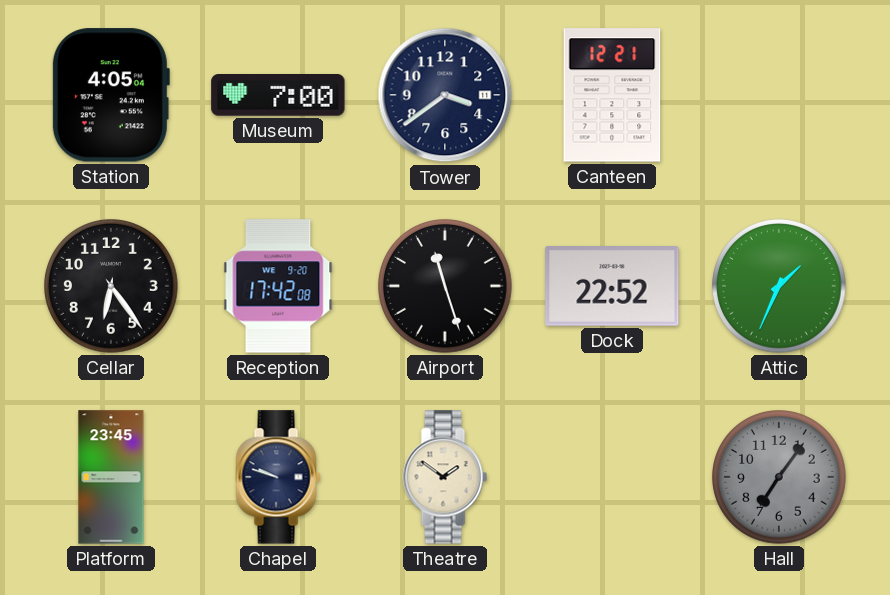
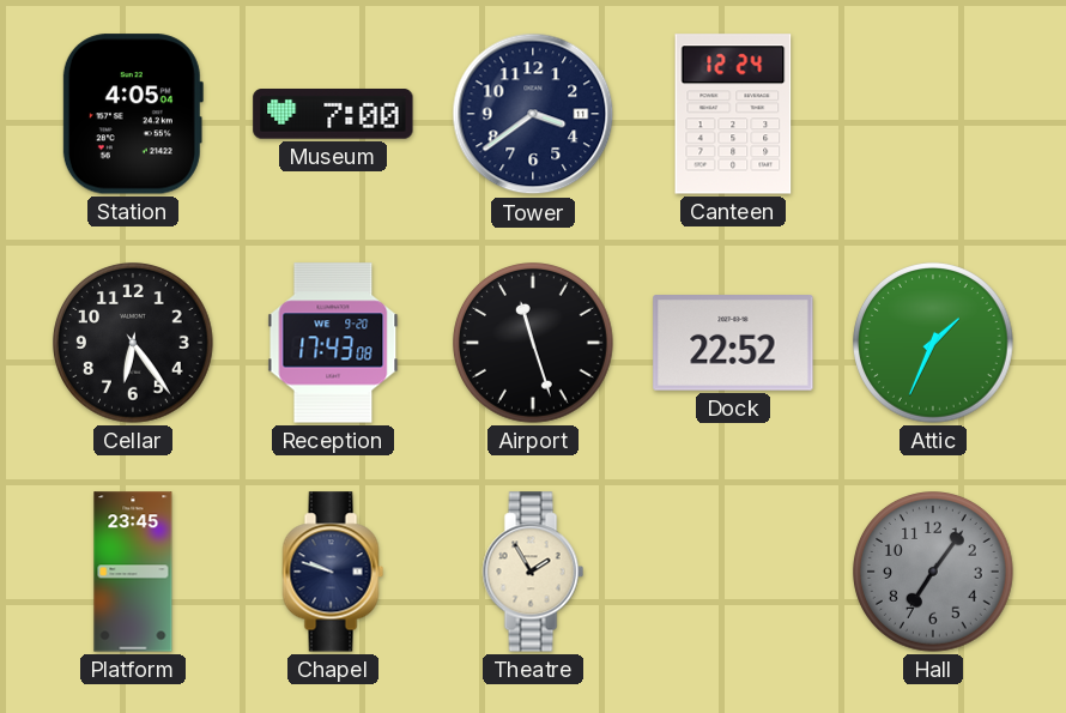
Canteen: 12:21 -> 12:24 (733, 114)
Reception: 17:42 -> 17:43 (333, 343)
Theatre: 1:51 -> 1:55 (533, 572)
